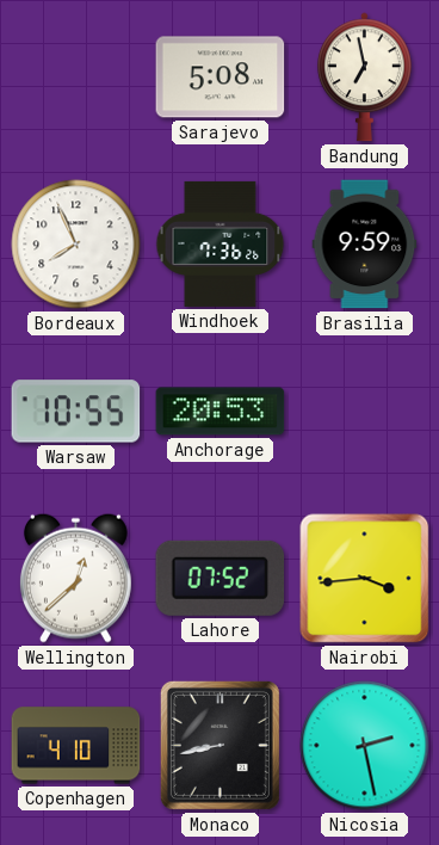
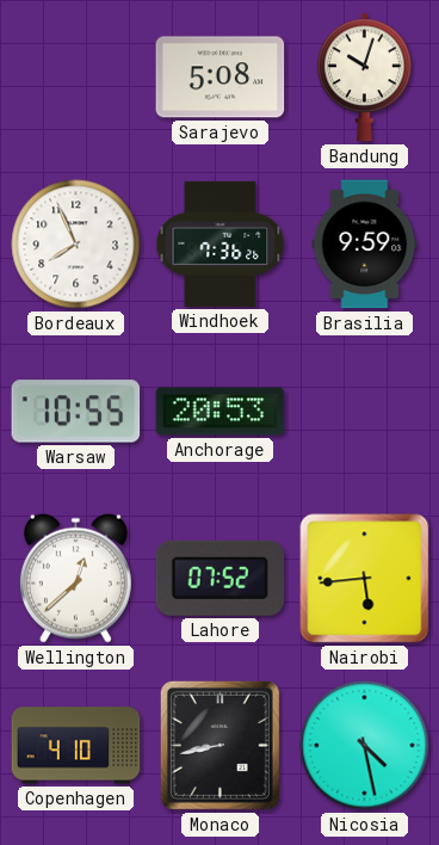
Bandung: 6:58 -> 10:03 (364, 78)
Nairobi: 3:44 -> 5:44 (365, 579)
Nicosia: 2:28 -> 4:28 (365, 746)
